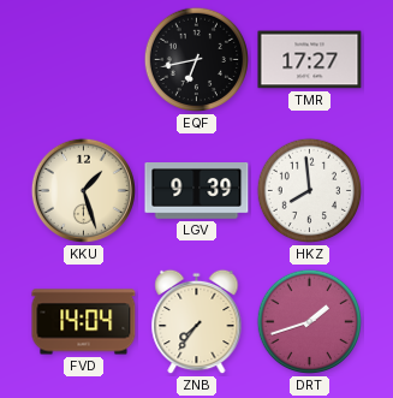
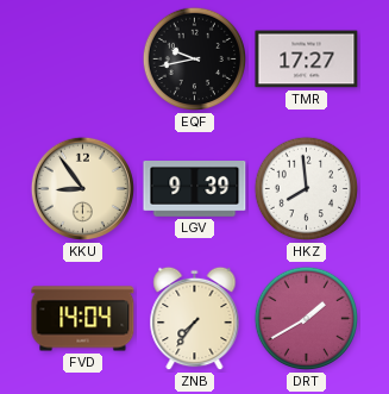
EQF: 6:43 -> 9:43 (195, 60)
KKU: 1:27 -> 8:54 (82, 188)
DRT: 1:42 -> 1:40 (307, 319)
